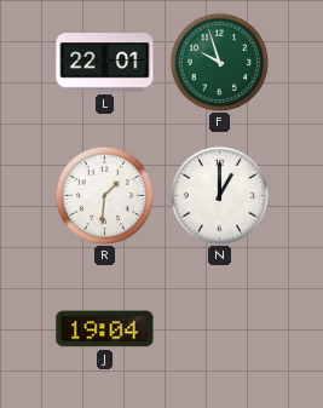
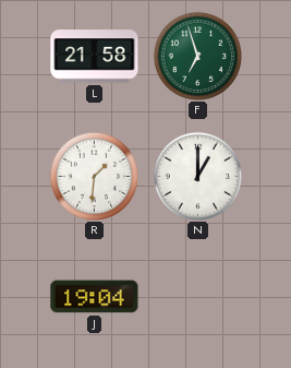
L: 22:01 -> 21:58 (95, 57)
F: 9:57 -> 6:57 (197, 56)
